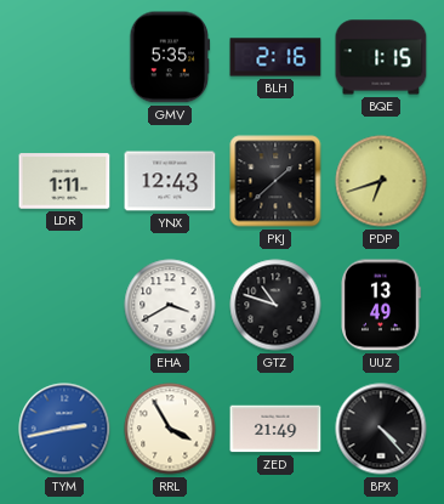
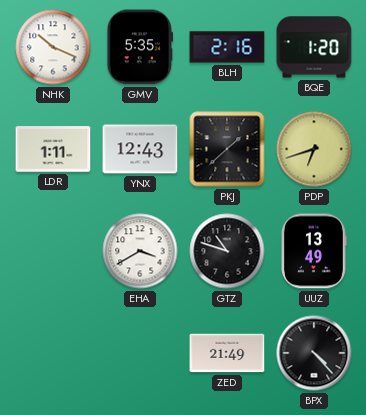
NHK: none -> 10:19 (53, 47)
BQE: 1:15 -> 1:20 (314, 47)
TYM: 2:43 -> none (64, 429)
RRL: 3:55 -> none (170, 429)
